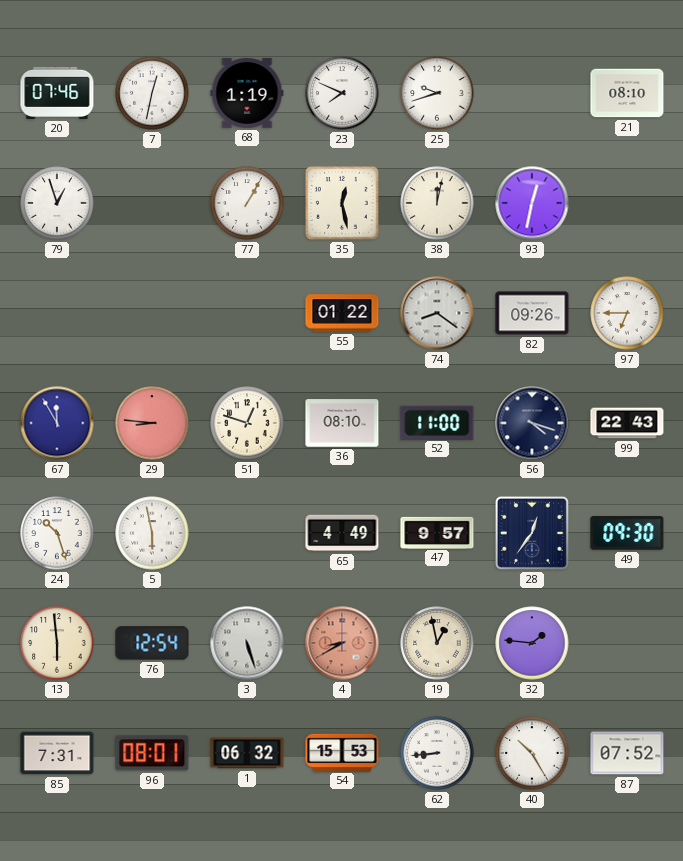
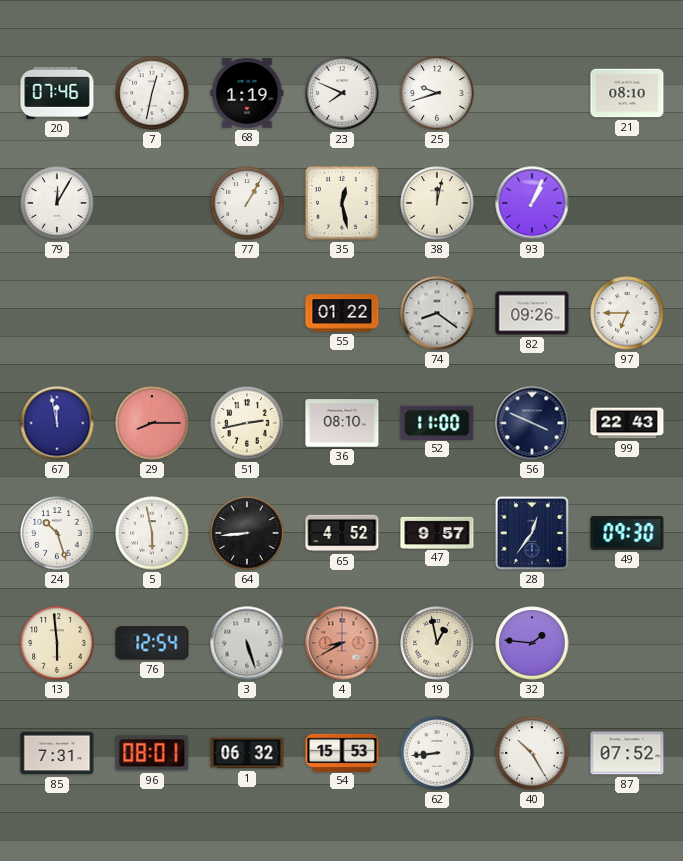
79: 12:57 -> 12:05 (57, 203)
93: 12:32 -> 1:04 (532, 203)
67: 11:55 -> 11:58 (57, 423)
29: 8:46 -> 8:15 (152, 423)
51: 12:48 -> 2:43 (247, 423)
56: 4:18 -> 3:49 (532, 423)
64: none -> 8:44 (247, 533)
65: 4:49 -> 4:52 (342, 533)
